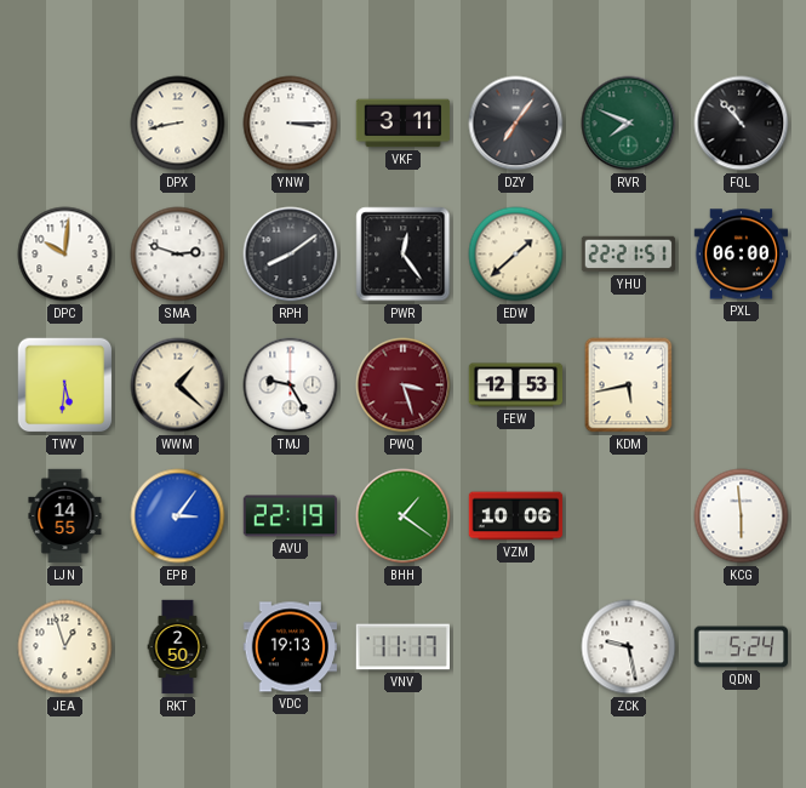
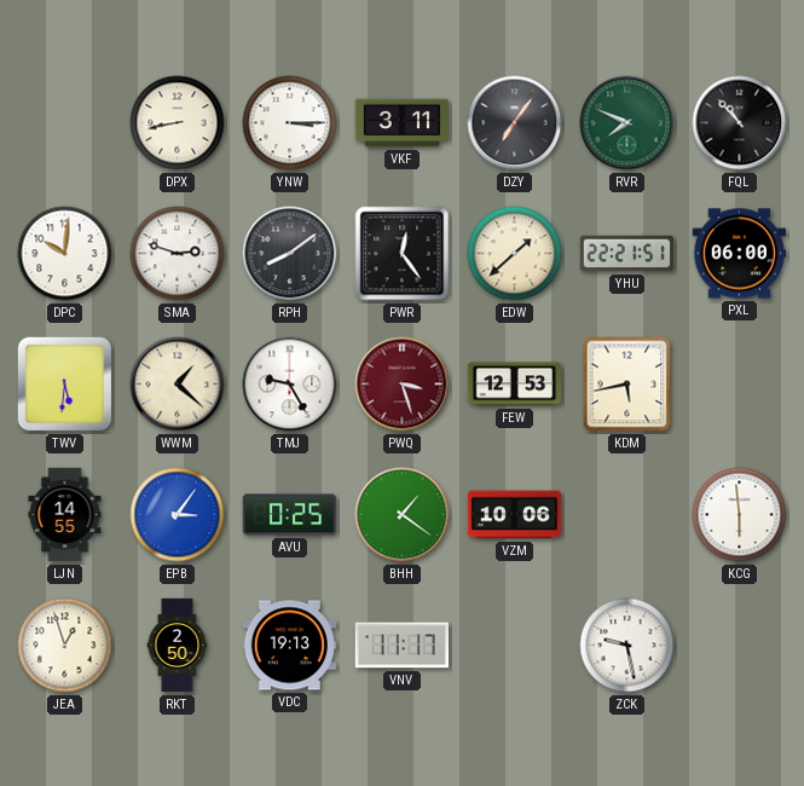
AVU: 22:19 -> 0:25 (290, 515)
QDN: 5:24 -> none (742, 647)
